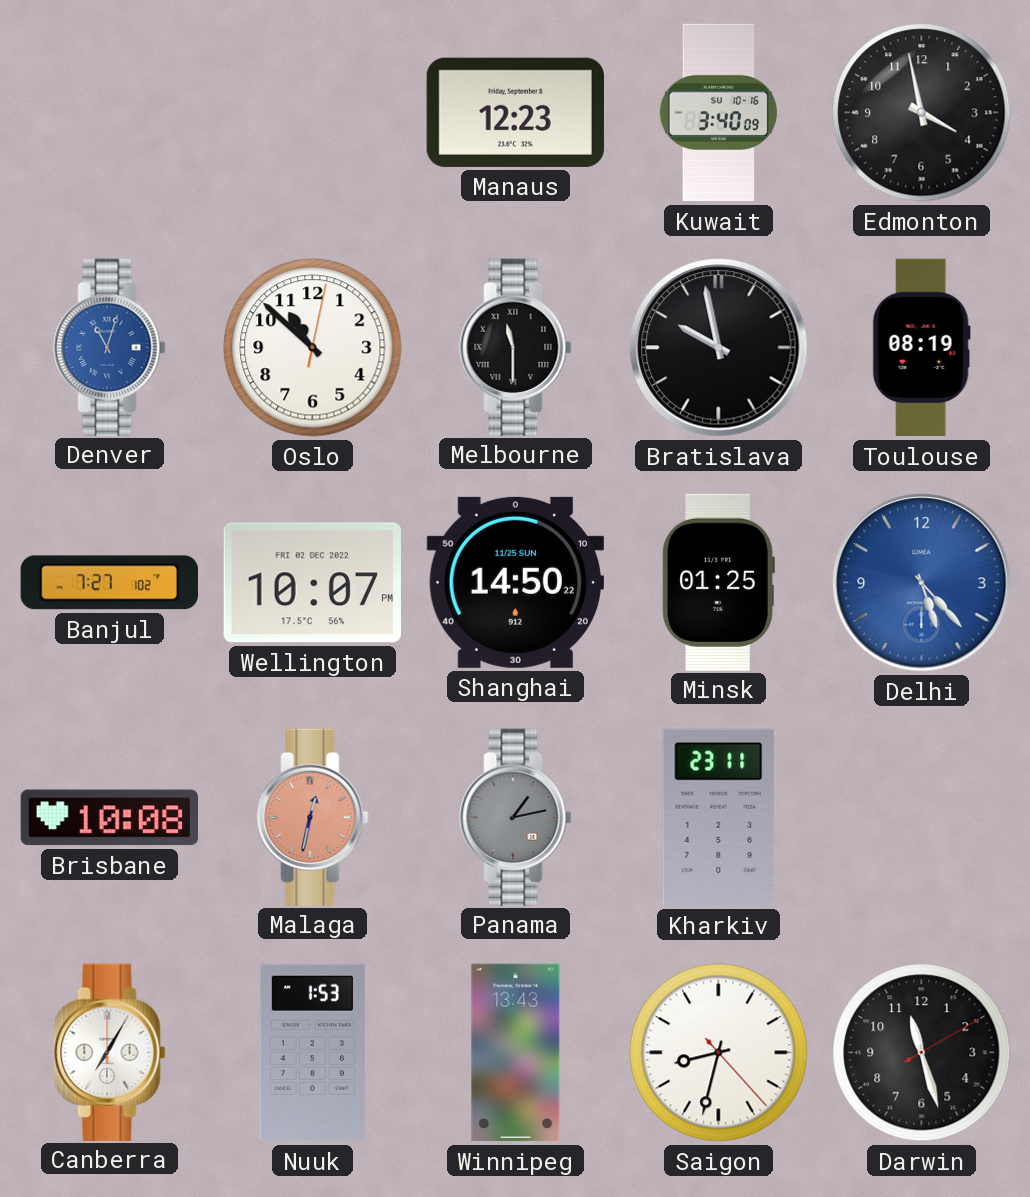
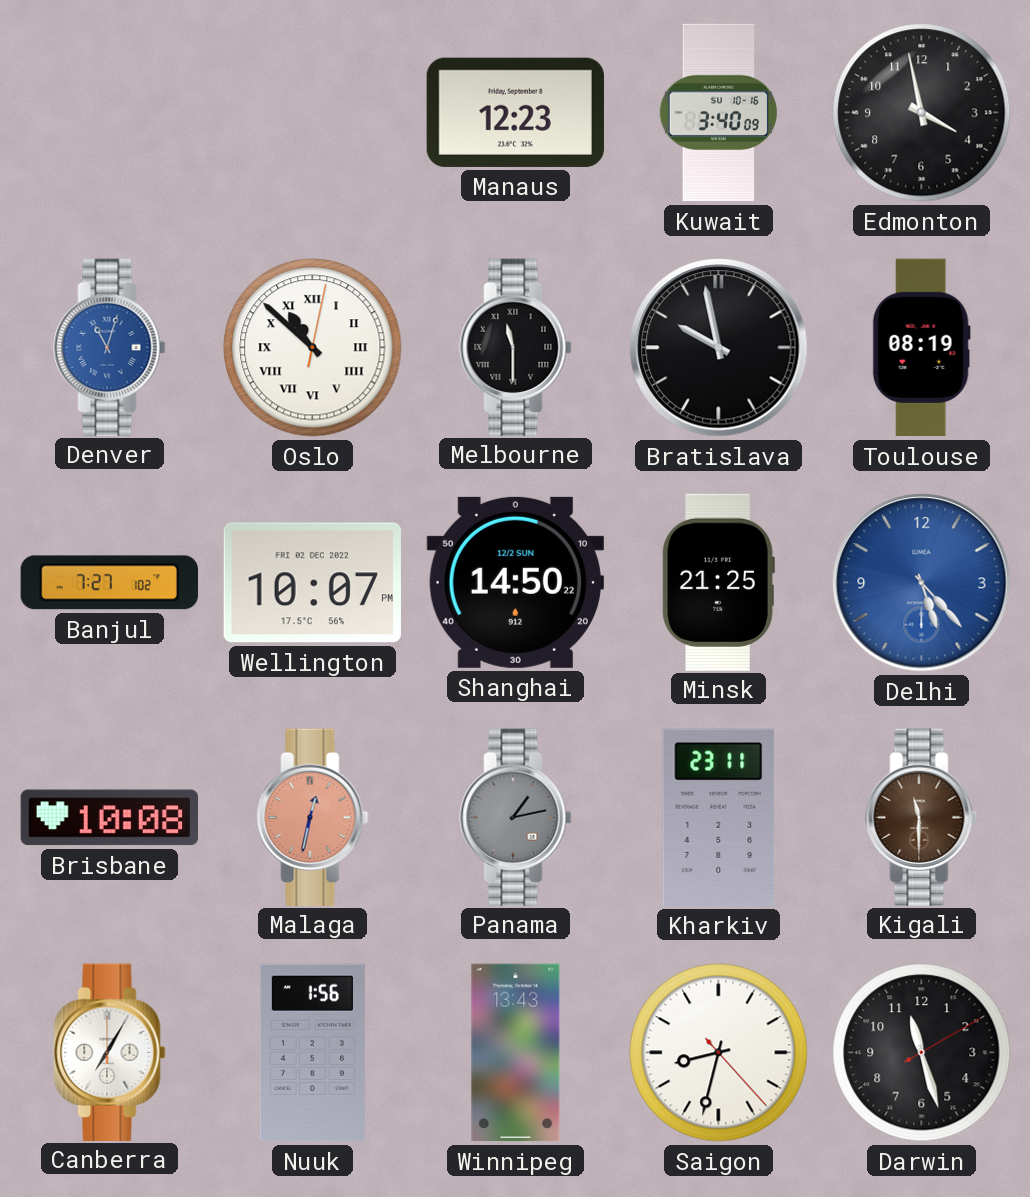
Oslo numerals: Arabic -> Roman (313, 348)
Shanghai date: 11/25 SUN -> 12/2 SUN (515, 582)
Minsk: 01:25 -> 21:25 (718, 582)
Kigali: none -> 11:30 (922, 817)
Nuuk: 1:53 -> 1:56 (312, 1053)
